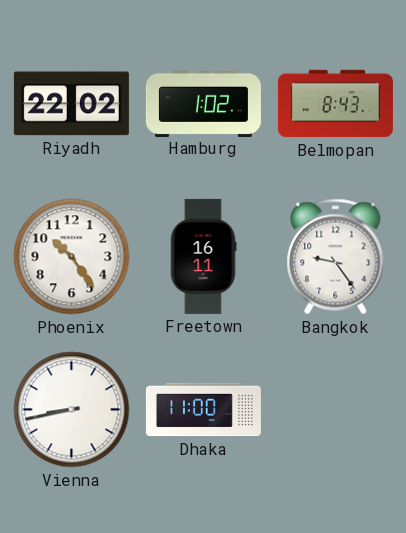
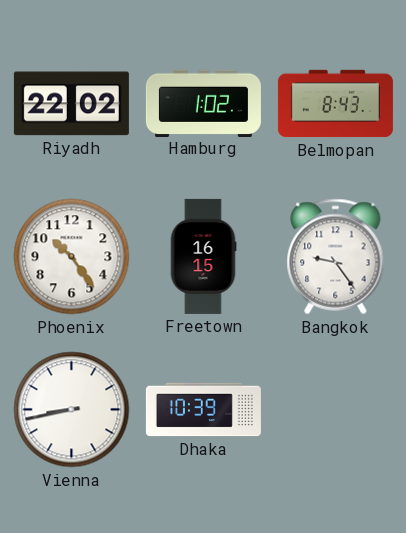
Freetown: 16:11 -> 16:15 (203, 256)
Dhaka: 11:00 -> 10:39 (203, 410)
